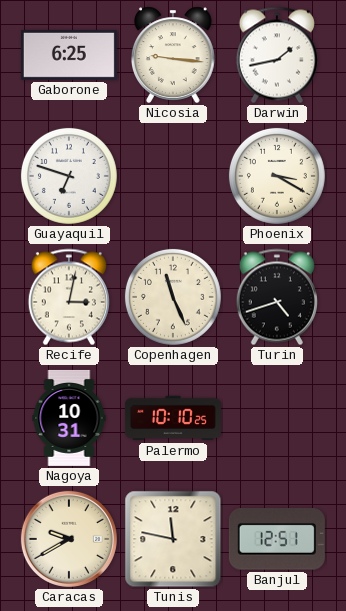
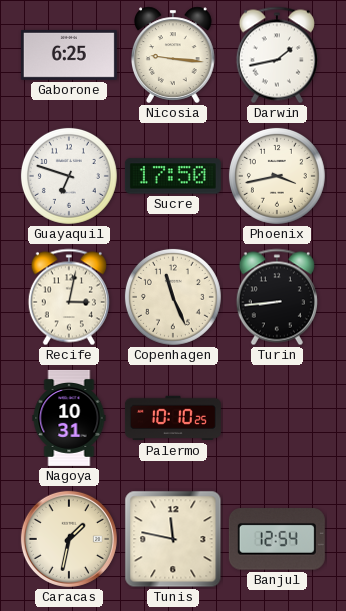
Sucre: none -> 17:50 (173, 176)
Phoenix: 3:20 -> 3:43 (277, 176)
Turin: 4:42 -> 8:44 (277, 297)
Caracas: 9:40 -> 1:32 (69, 539)
Banjul: 12:51 -> 12:54 (277, 539)
